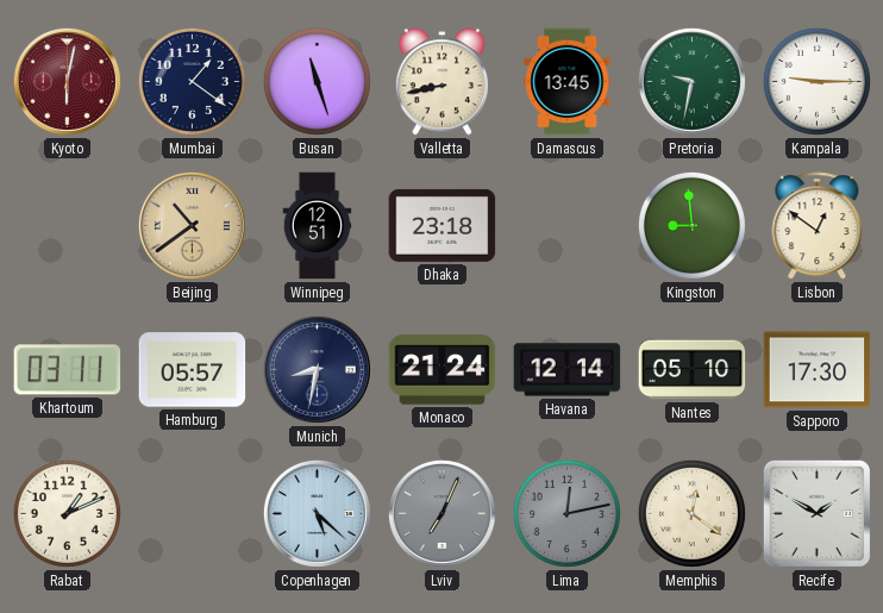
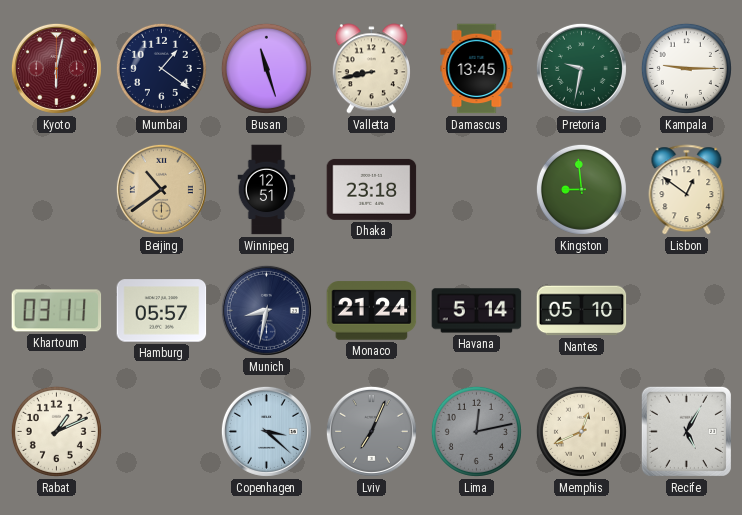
Havana: 12:14 -> 5:14 (477, 311)
Sapporo: 17:30 -> none (818, 370)
Copenhagen: 5:22 -> 3:22 (266, 431)
Memphis: 12:21 -> 12:41 (581, 431)
Recife: 1:50 -> 5:05 (686, 431)
